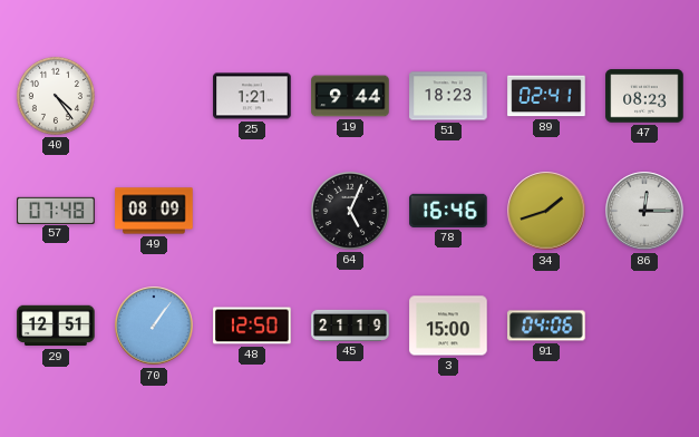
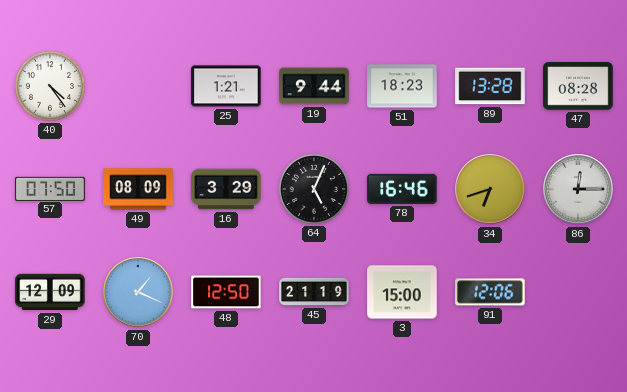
89: 02:41 -> 13:28 (490, 86)
47: 08:23 -> 08:28 (578, 86)
57: 07:48 -> 07:50 (50, 188)
16: none -> 3:29 (226, 189)
34: 1:42 -> 6:42 (490, 189)
29: 12:51 -> 12:09 (50, 292)
70: 1:06 -> 1:19 (138, 292)
91: 04:06 -> 12:06 (490, 292)
